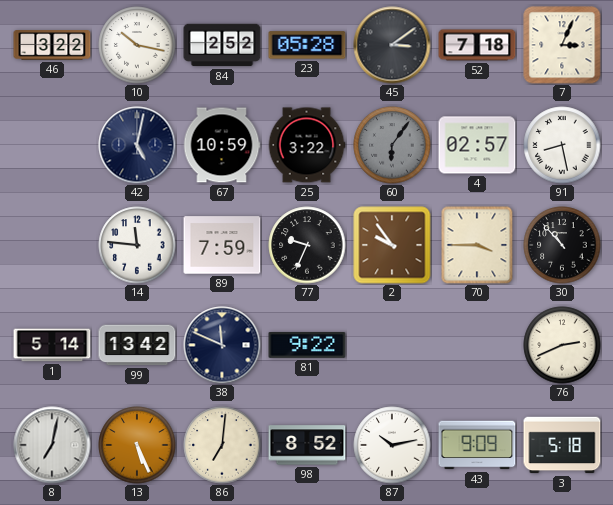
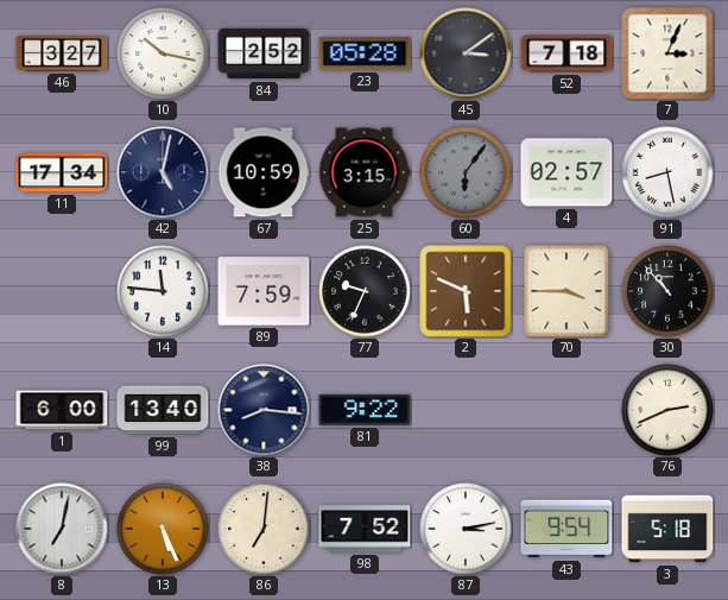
46: 3:22 -> 3:27 (62, 53)
11: none -> 17:34 (62, 172)
25: 3:22 -> 3:15 (365, 172)
2: 9:54 -> 5:49 (466, 291)
1: 5:14 -> 6:00 (62, 410)
99: 13:42 -> 13:40 (163, 410)
38: 11:49 -> 8:16 (264, 410)
98: 8:52 -> 7:52 (365, 529)
87: 10:13 -> 3:13 (466, 529)
43: 9:09 -> 9:54 (566, 529)
